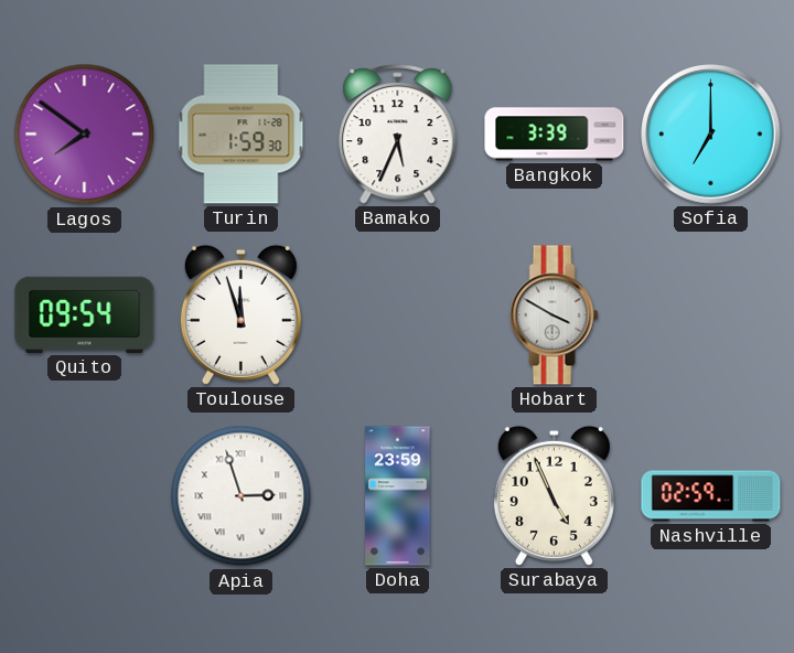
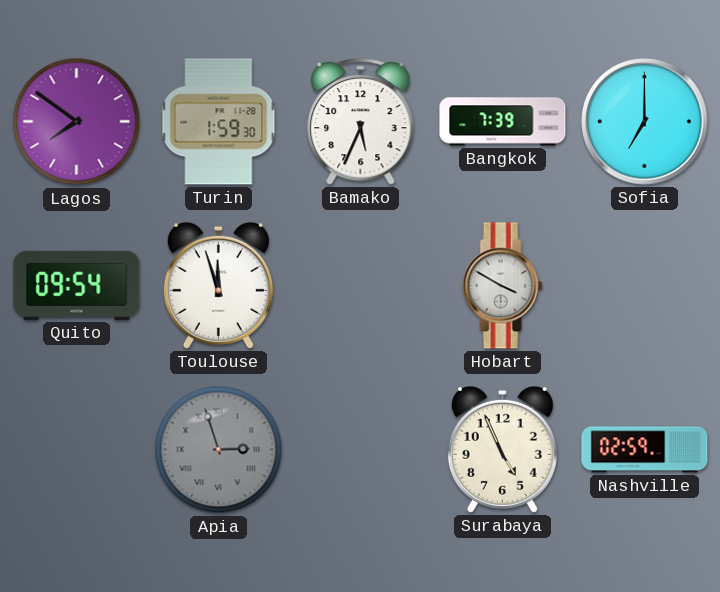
Bangkok: 3:39 -> 7:39 (503, 122)
Apia dial: white -> grey (219, 450)
Doha: 23:59 -> none (398, 496)
